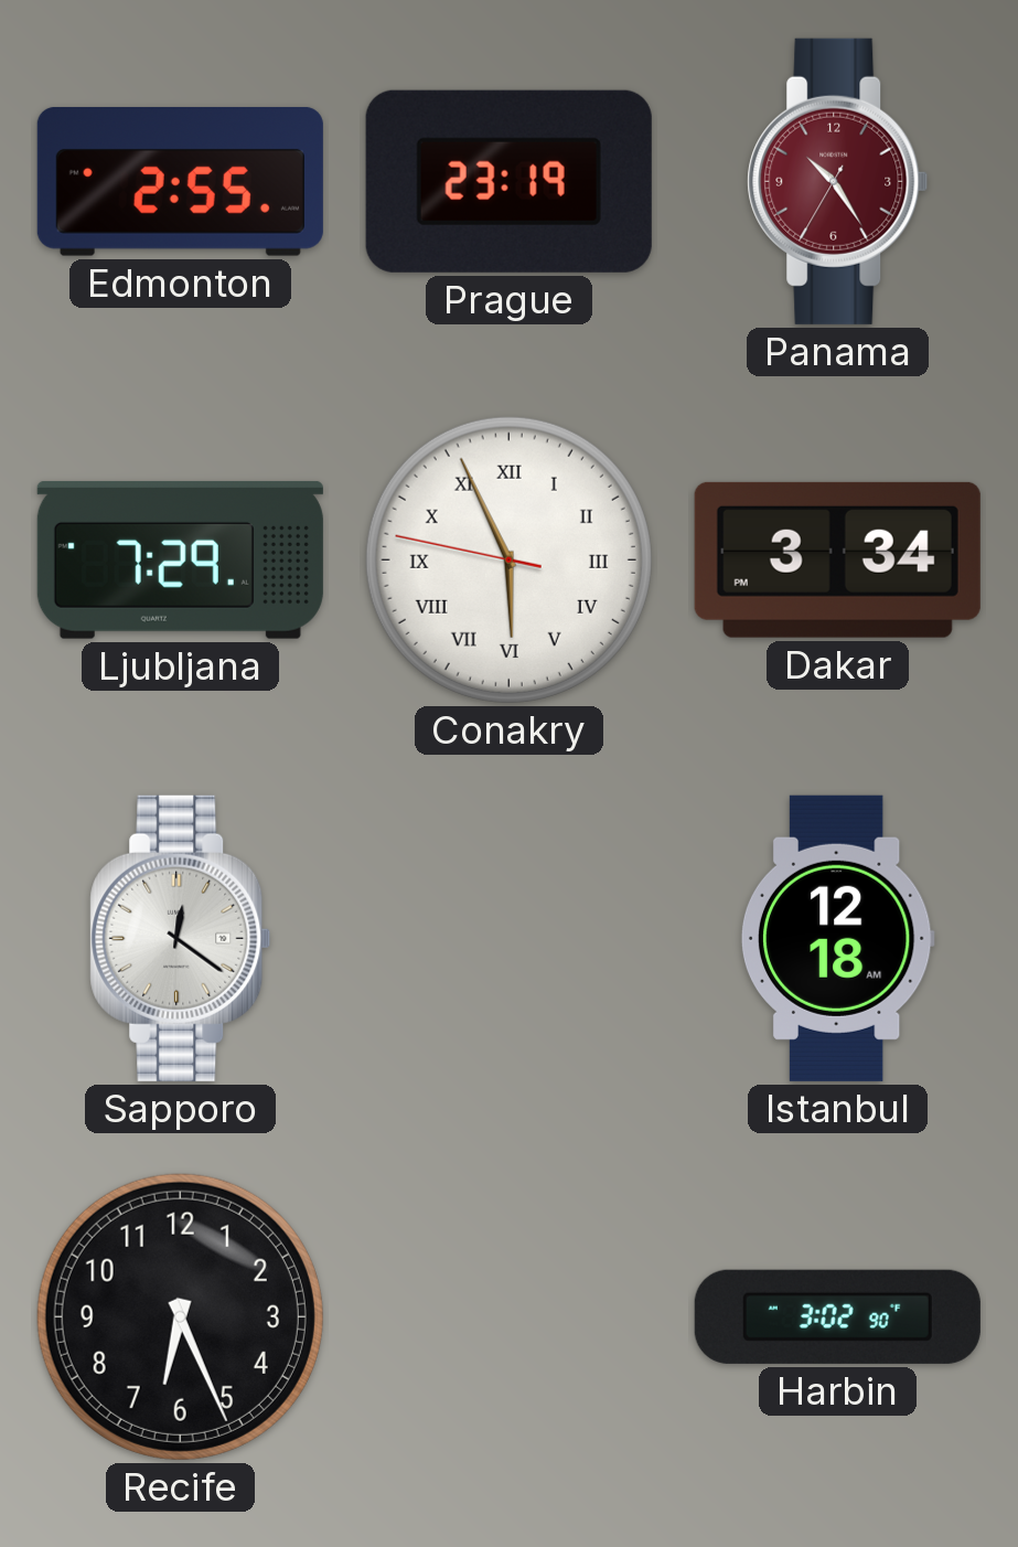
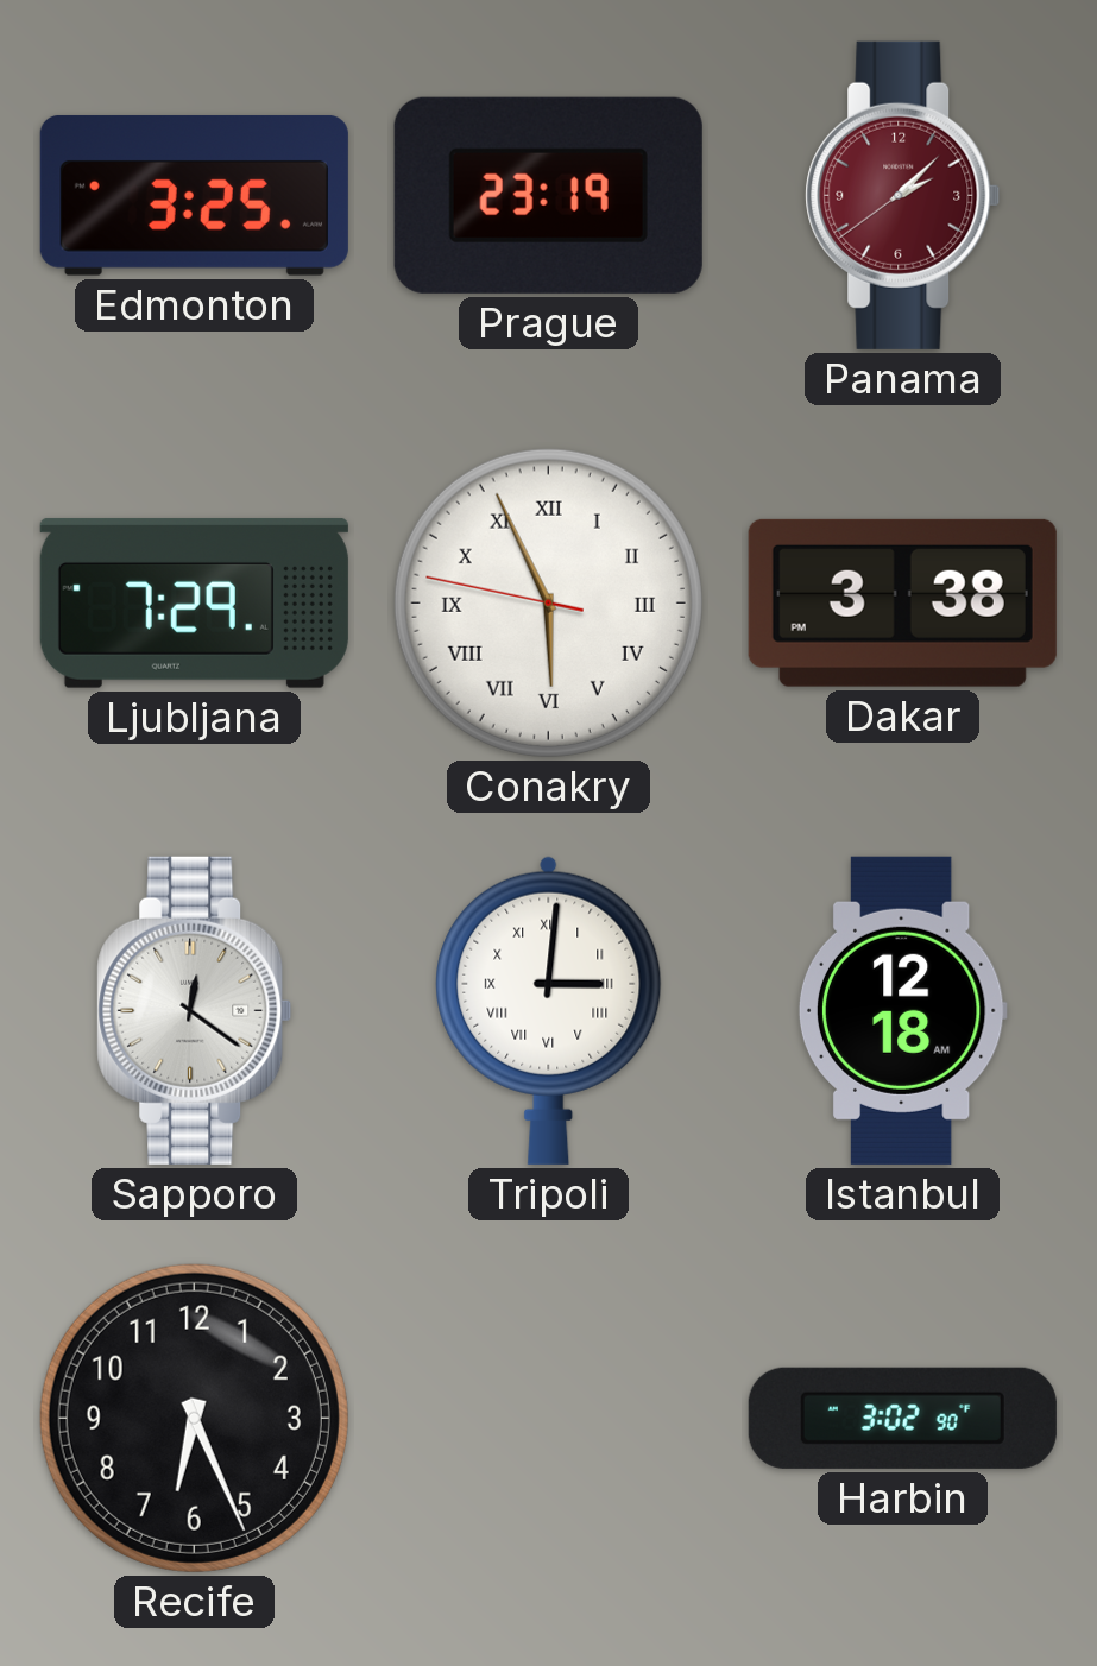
Edmonton: 2:55 -> 3:25 (194, 195)
Panama: 10:24 -> 2:07 (903, 195)
Dakar: 3:34 -> 3:38 (902, 602)
Tripoli: none -> 3:01 (549, 1010)
